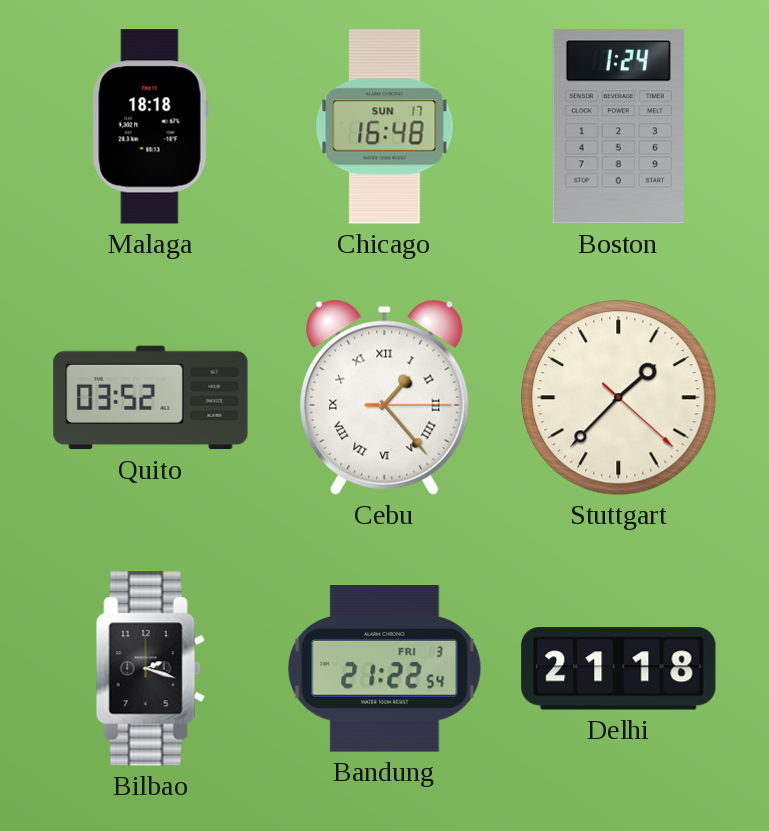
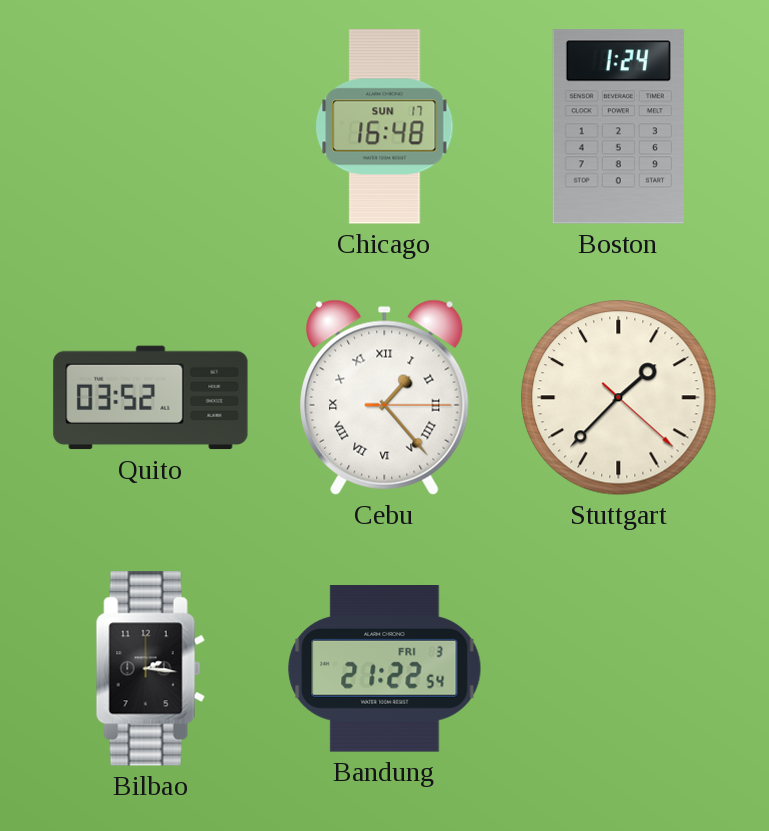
Malaga: 18:18 -> none (150, 127)
Bilbao: 2:18 -> 2:16 (150, 669)
Delhi: 21:18 -> none (619, 669)
